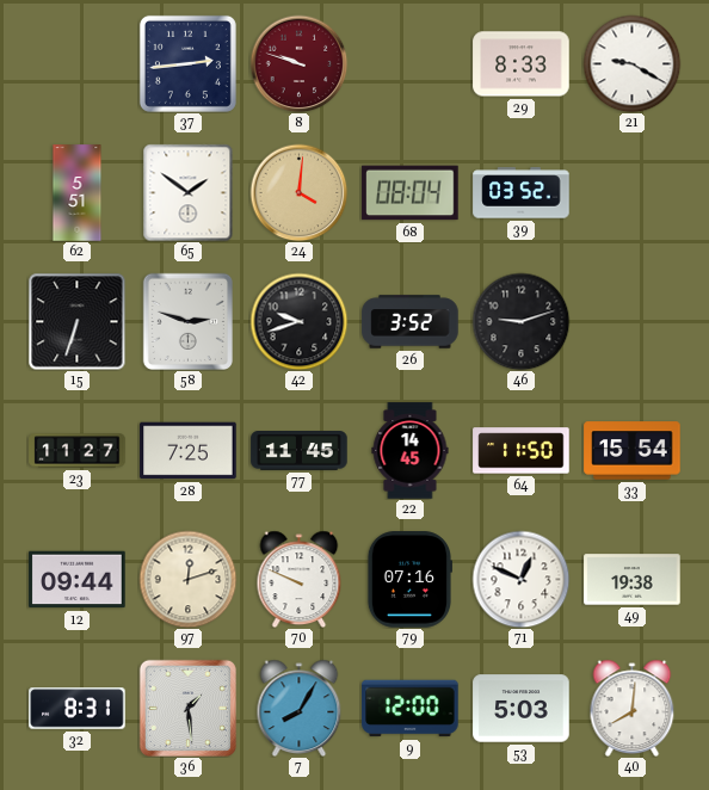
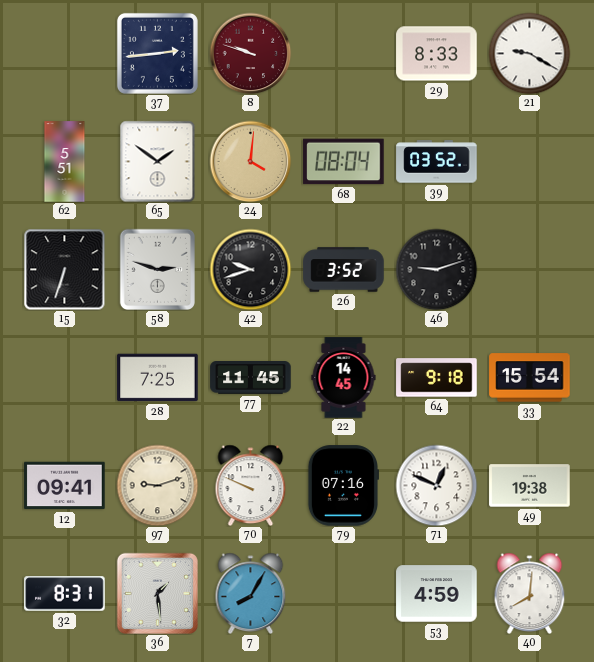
23: 11:27 -> none (78, 451)
64: 11:50 -> 9:18 (437, 378)
12: 09:44 -> 09:41 (65, 486)
97: 12:12 -> 9:12 (157, 485)
9: 12:00 -> none (411, 709)
53: 5:03 -> 4:59 (437, 594)
